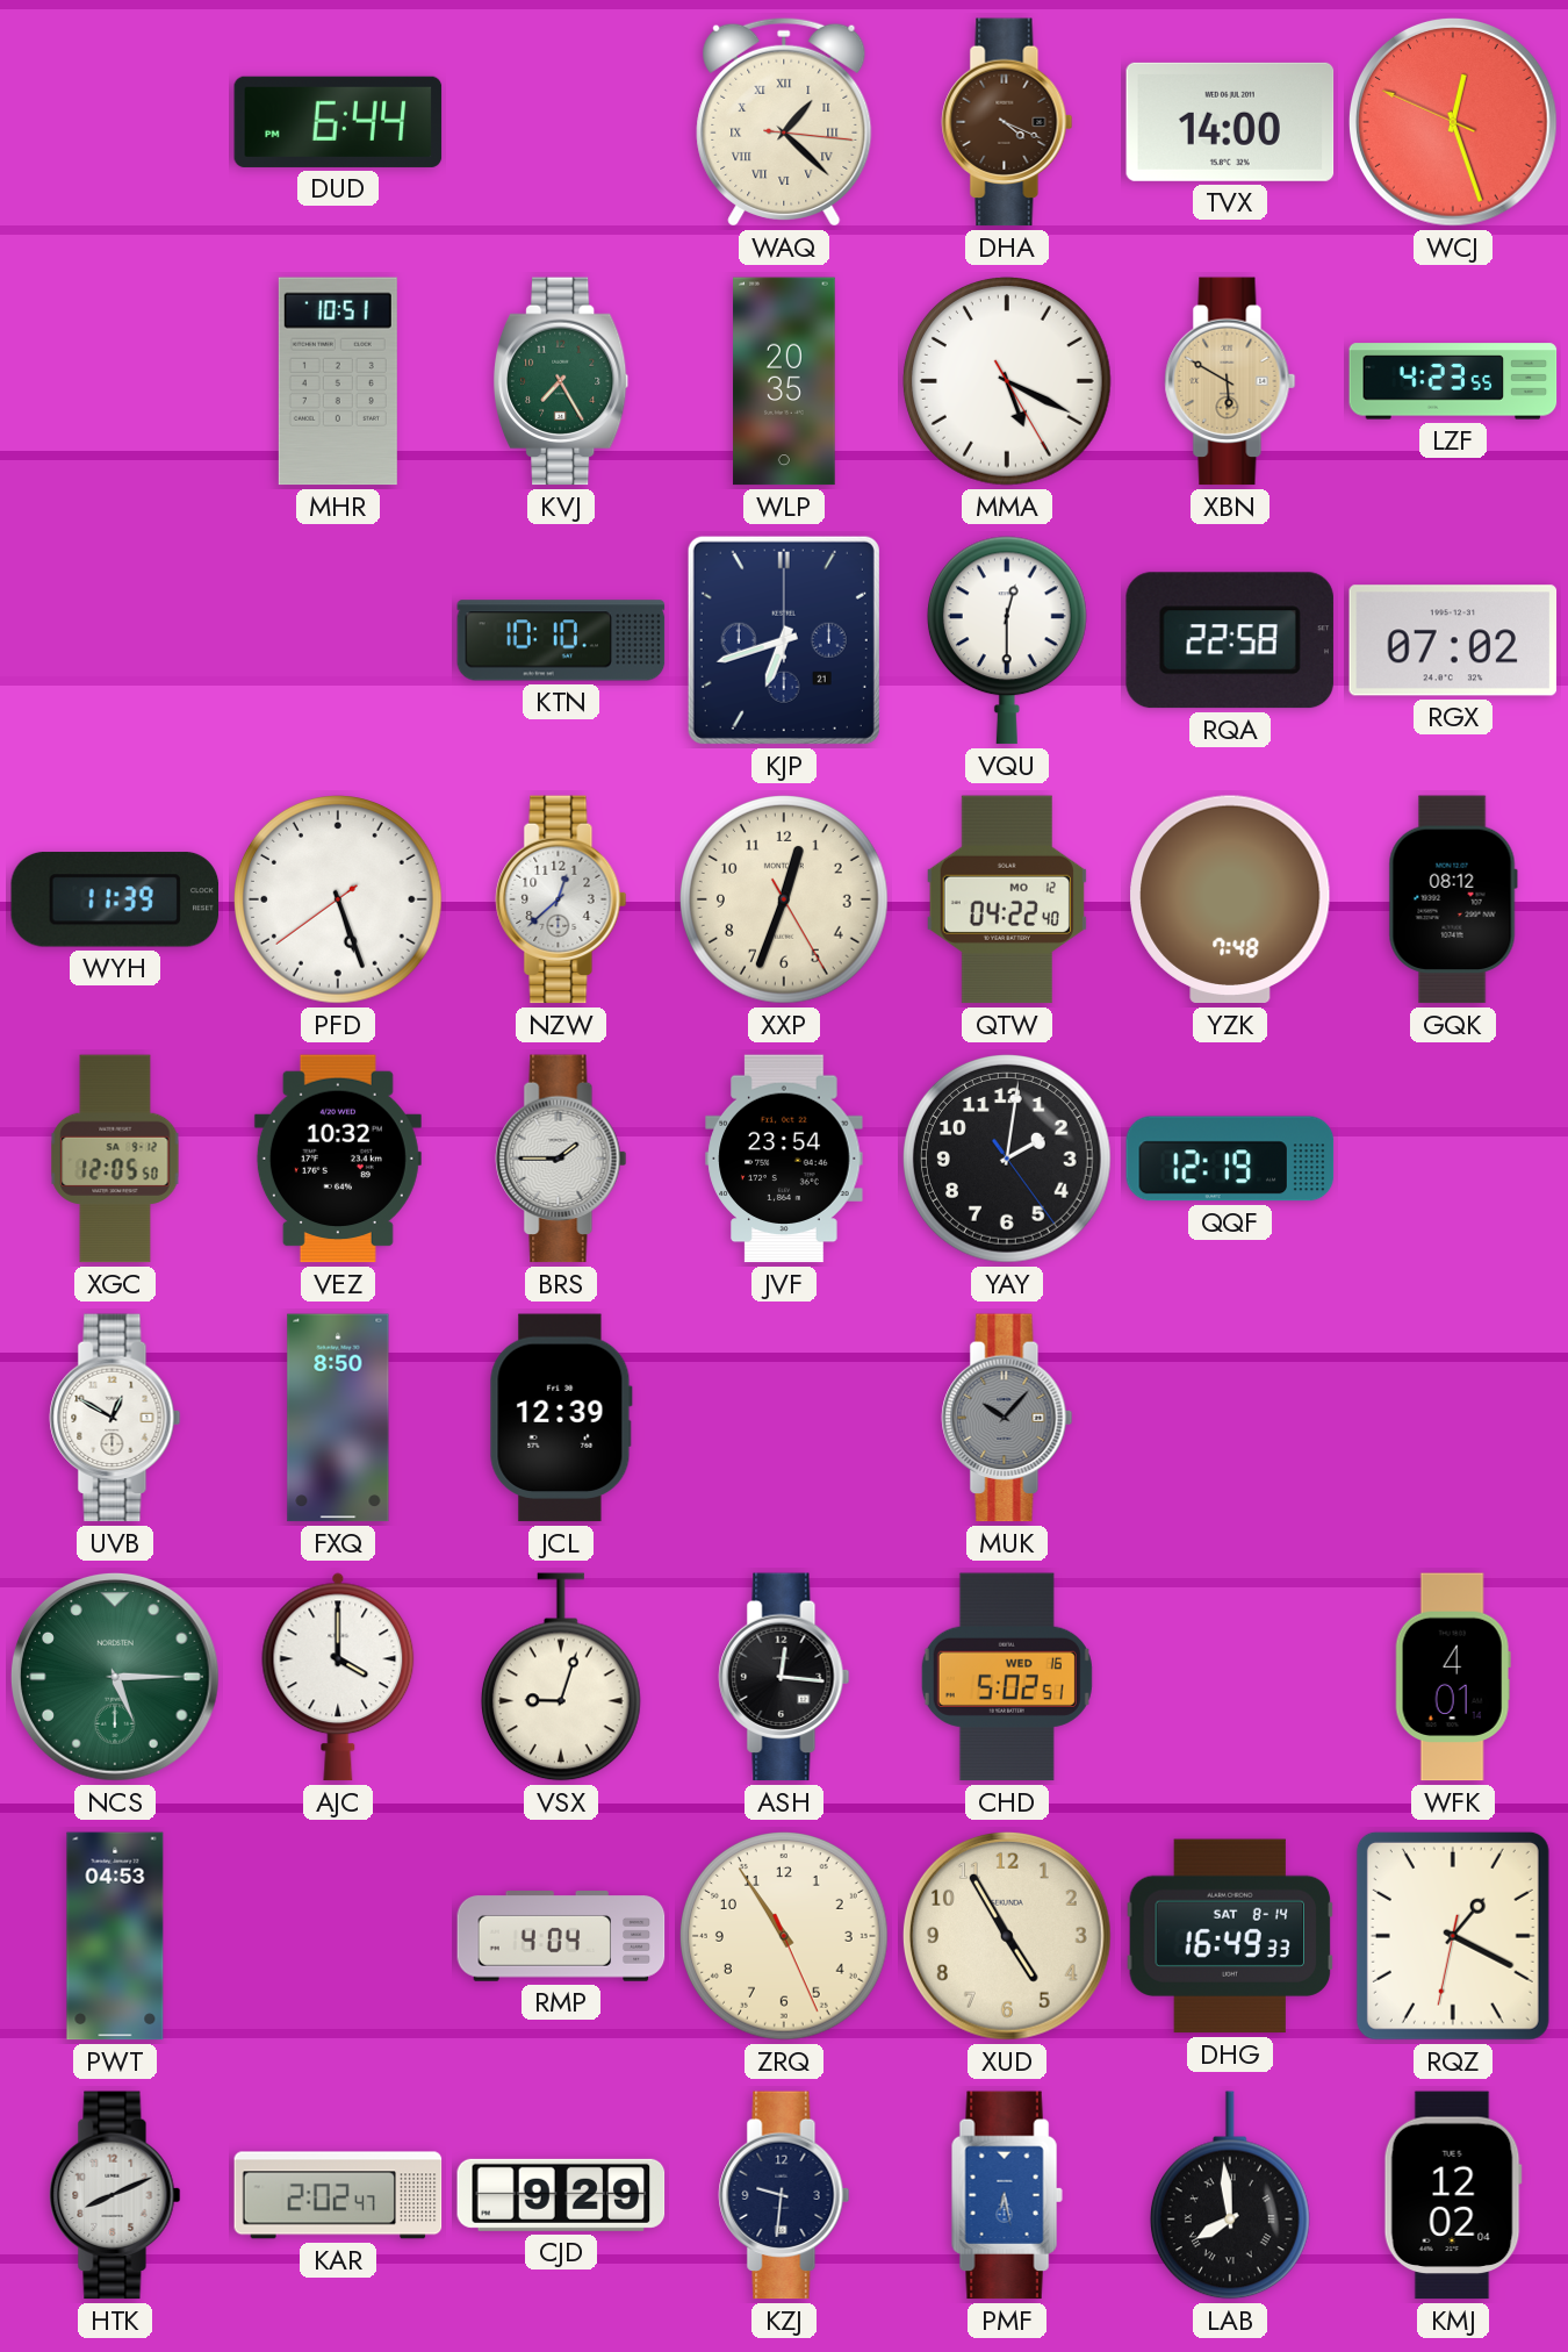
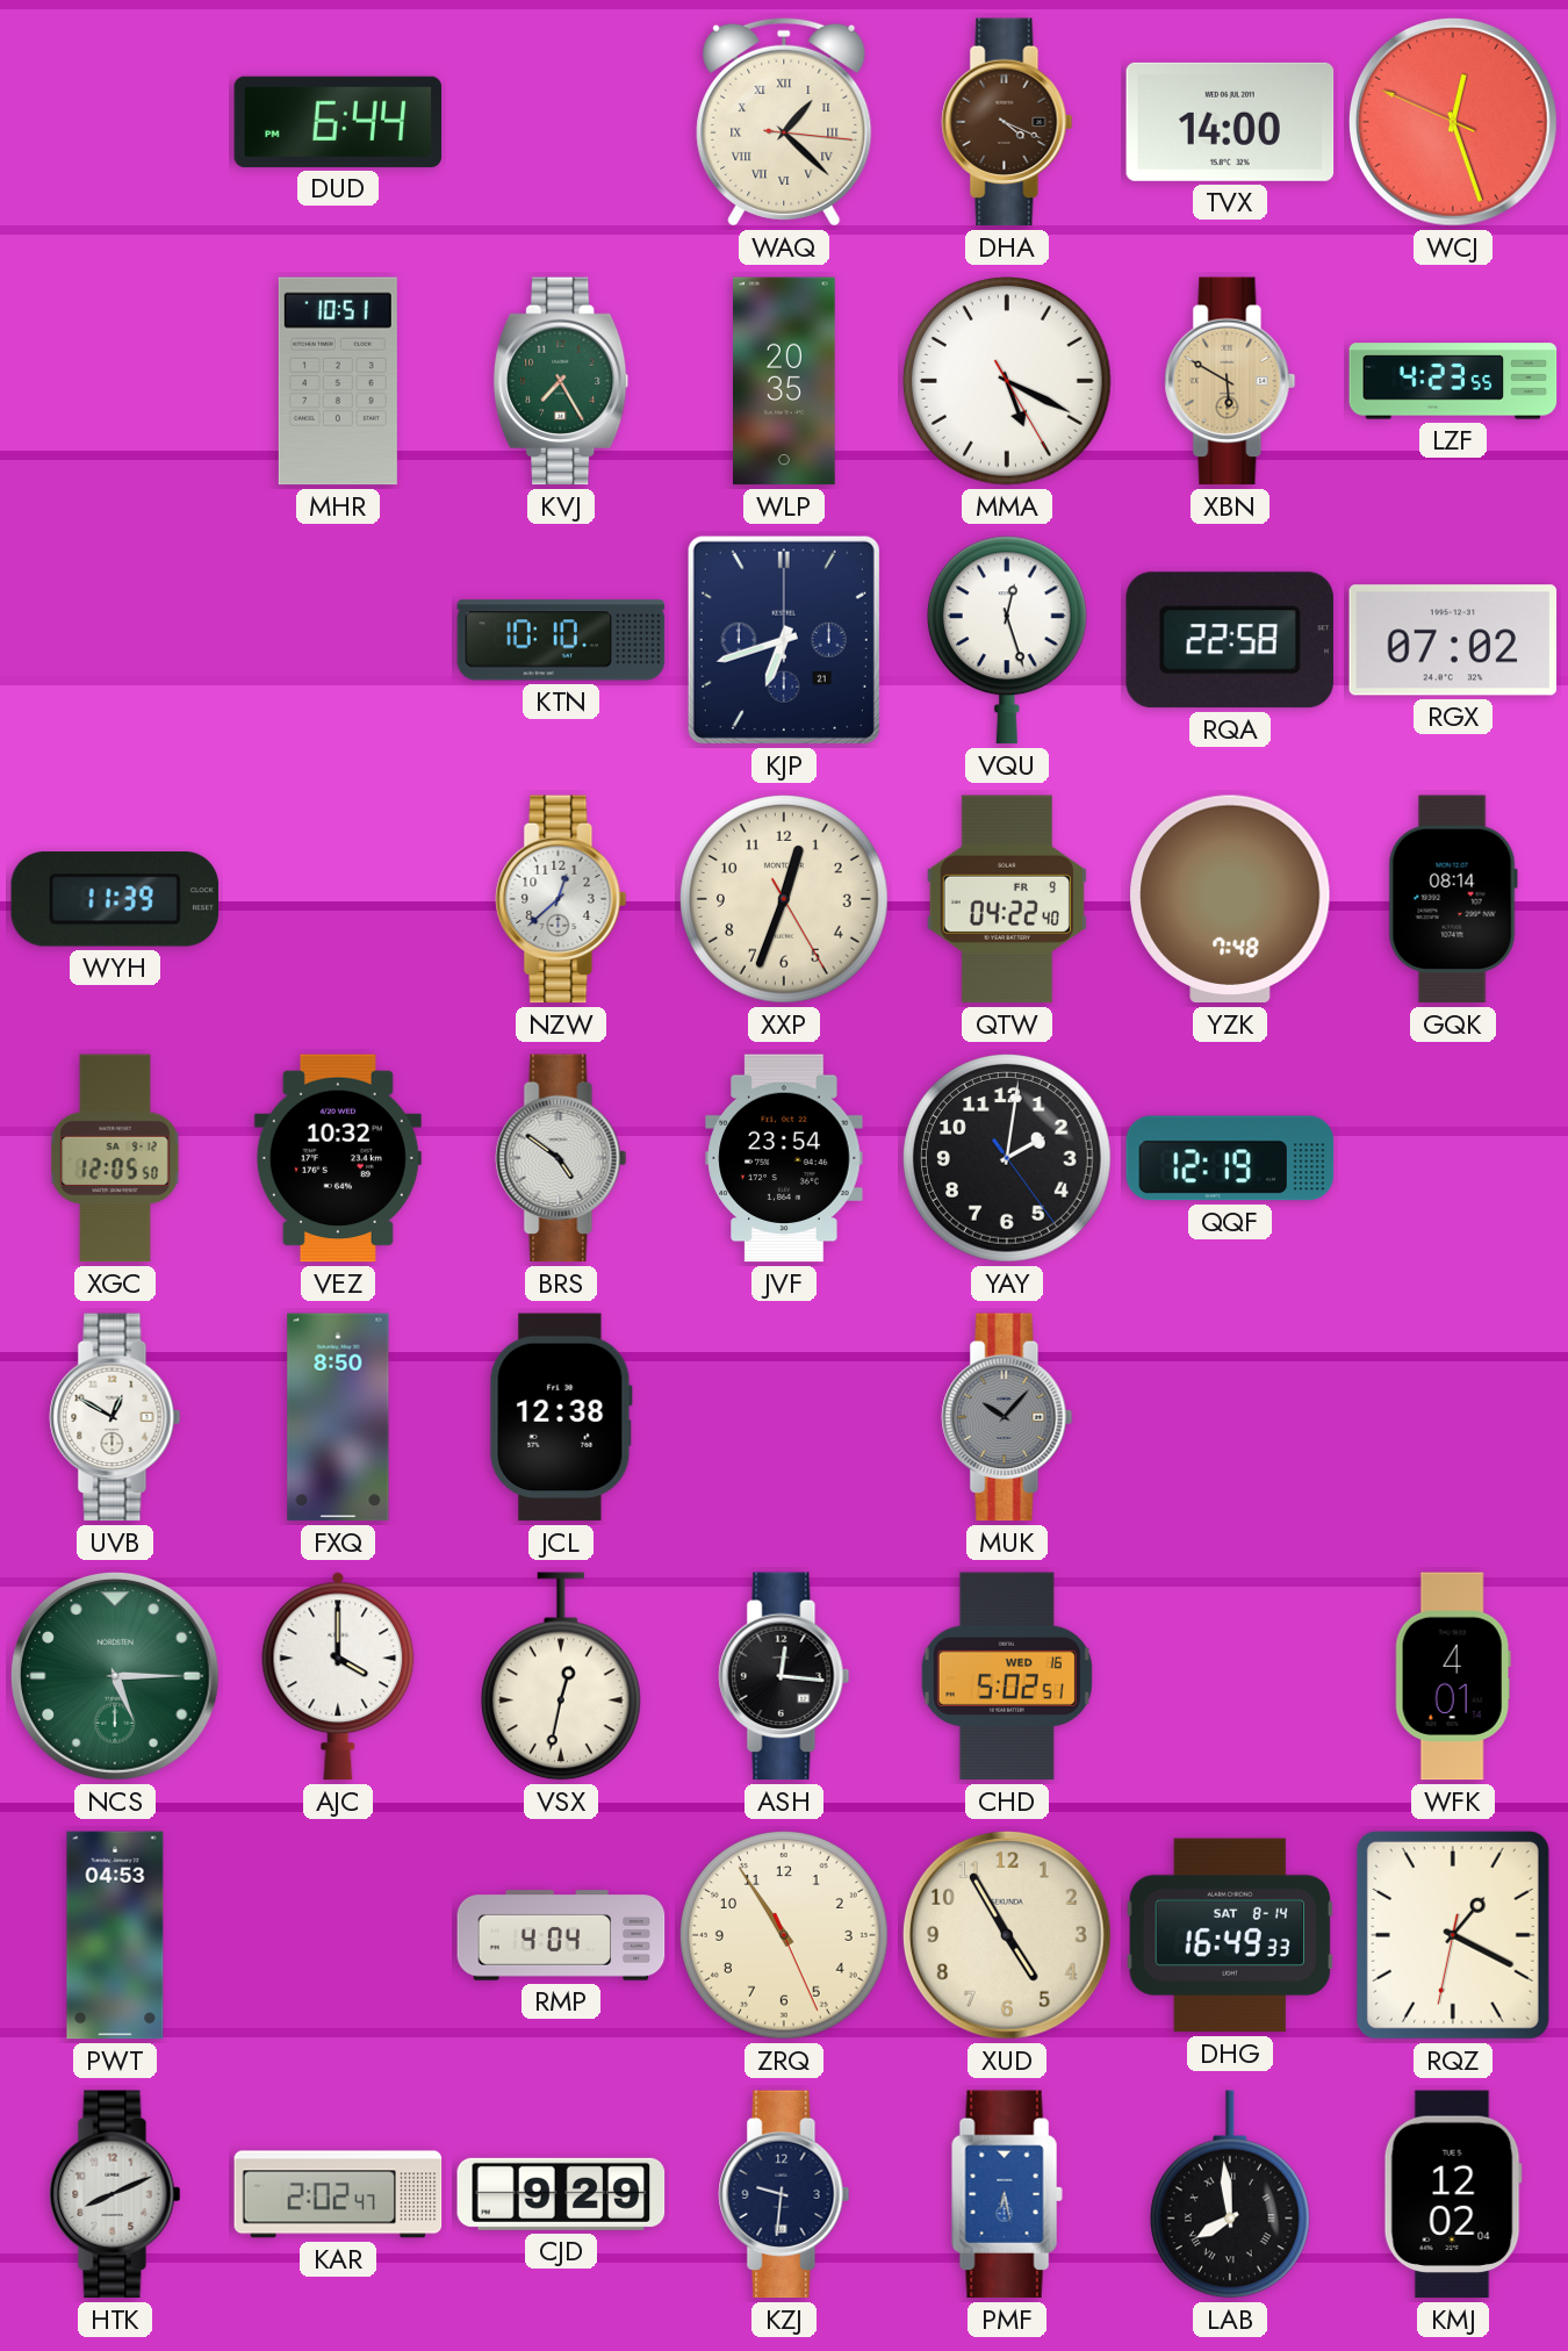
VQU: 12:30 -> 12:27 (1007, 640)
PFD: 5:26 -> none (339, 901)
QTW date: MO 12 -> FR 9 (1007, 899)
GQK: 08:12 -> 08:14 (1453, 899)
BRS: 1:45 -> 4:51 (561, 1158)
JCL: 12:39 -> 12:38 (561, 1417)
VSX: 9:03 -> 12:32 (561, 1676)
